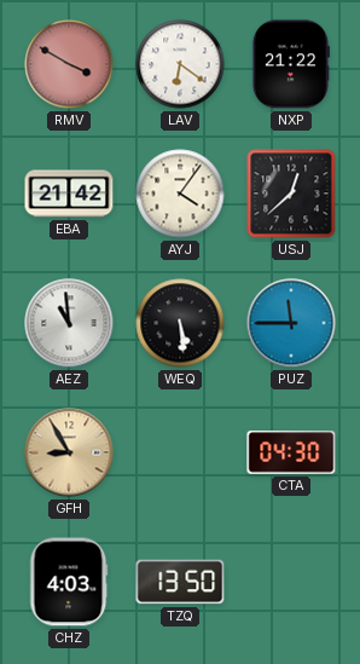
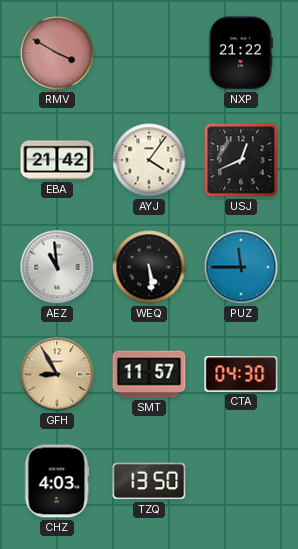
LAV: 6:21 -> none (180, 64)
USJ: 12:38 -> 12:41 (241, 160)
SMT: none -> 11:57 (149, 374)
